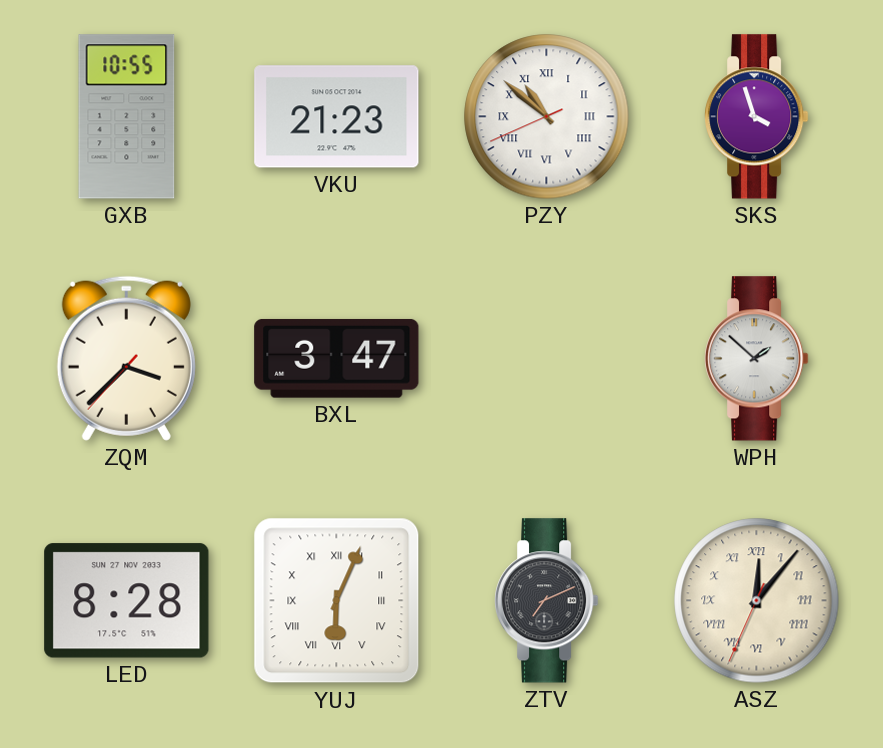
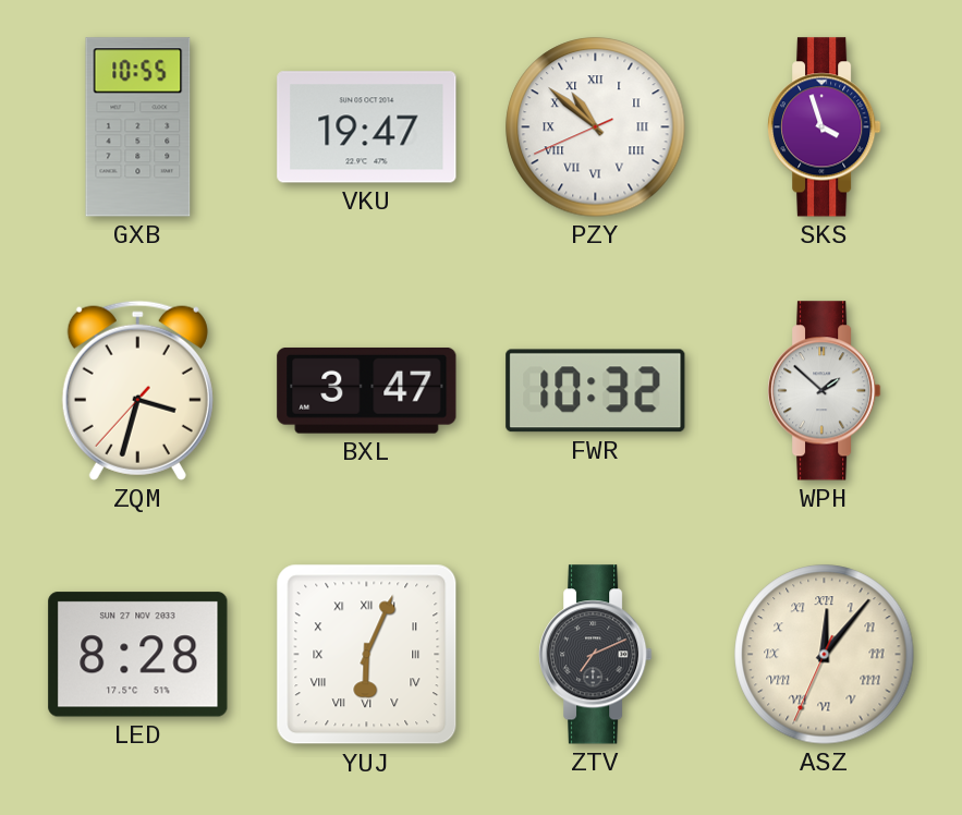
VKU: 21:23 -> 19:47 (367, 127)
ZQM: 3:37 -> 3:32 (137, 390)
FWR: none -> 10:32 (596, 391)
